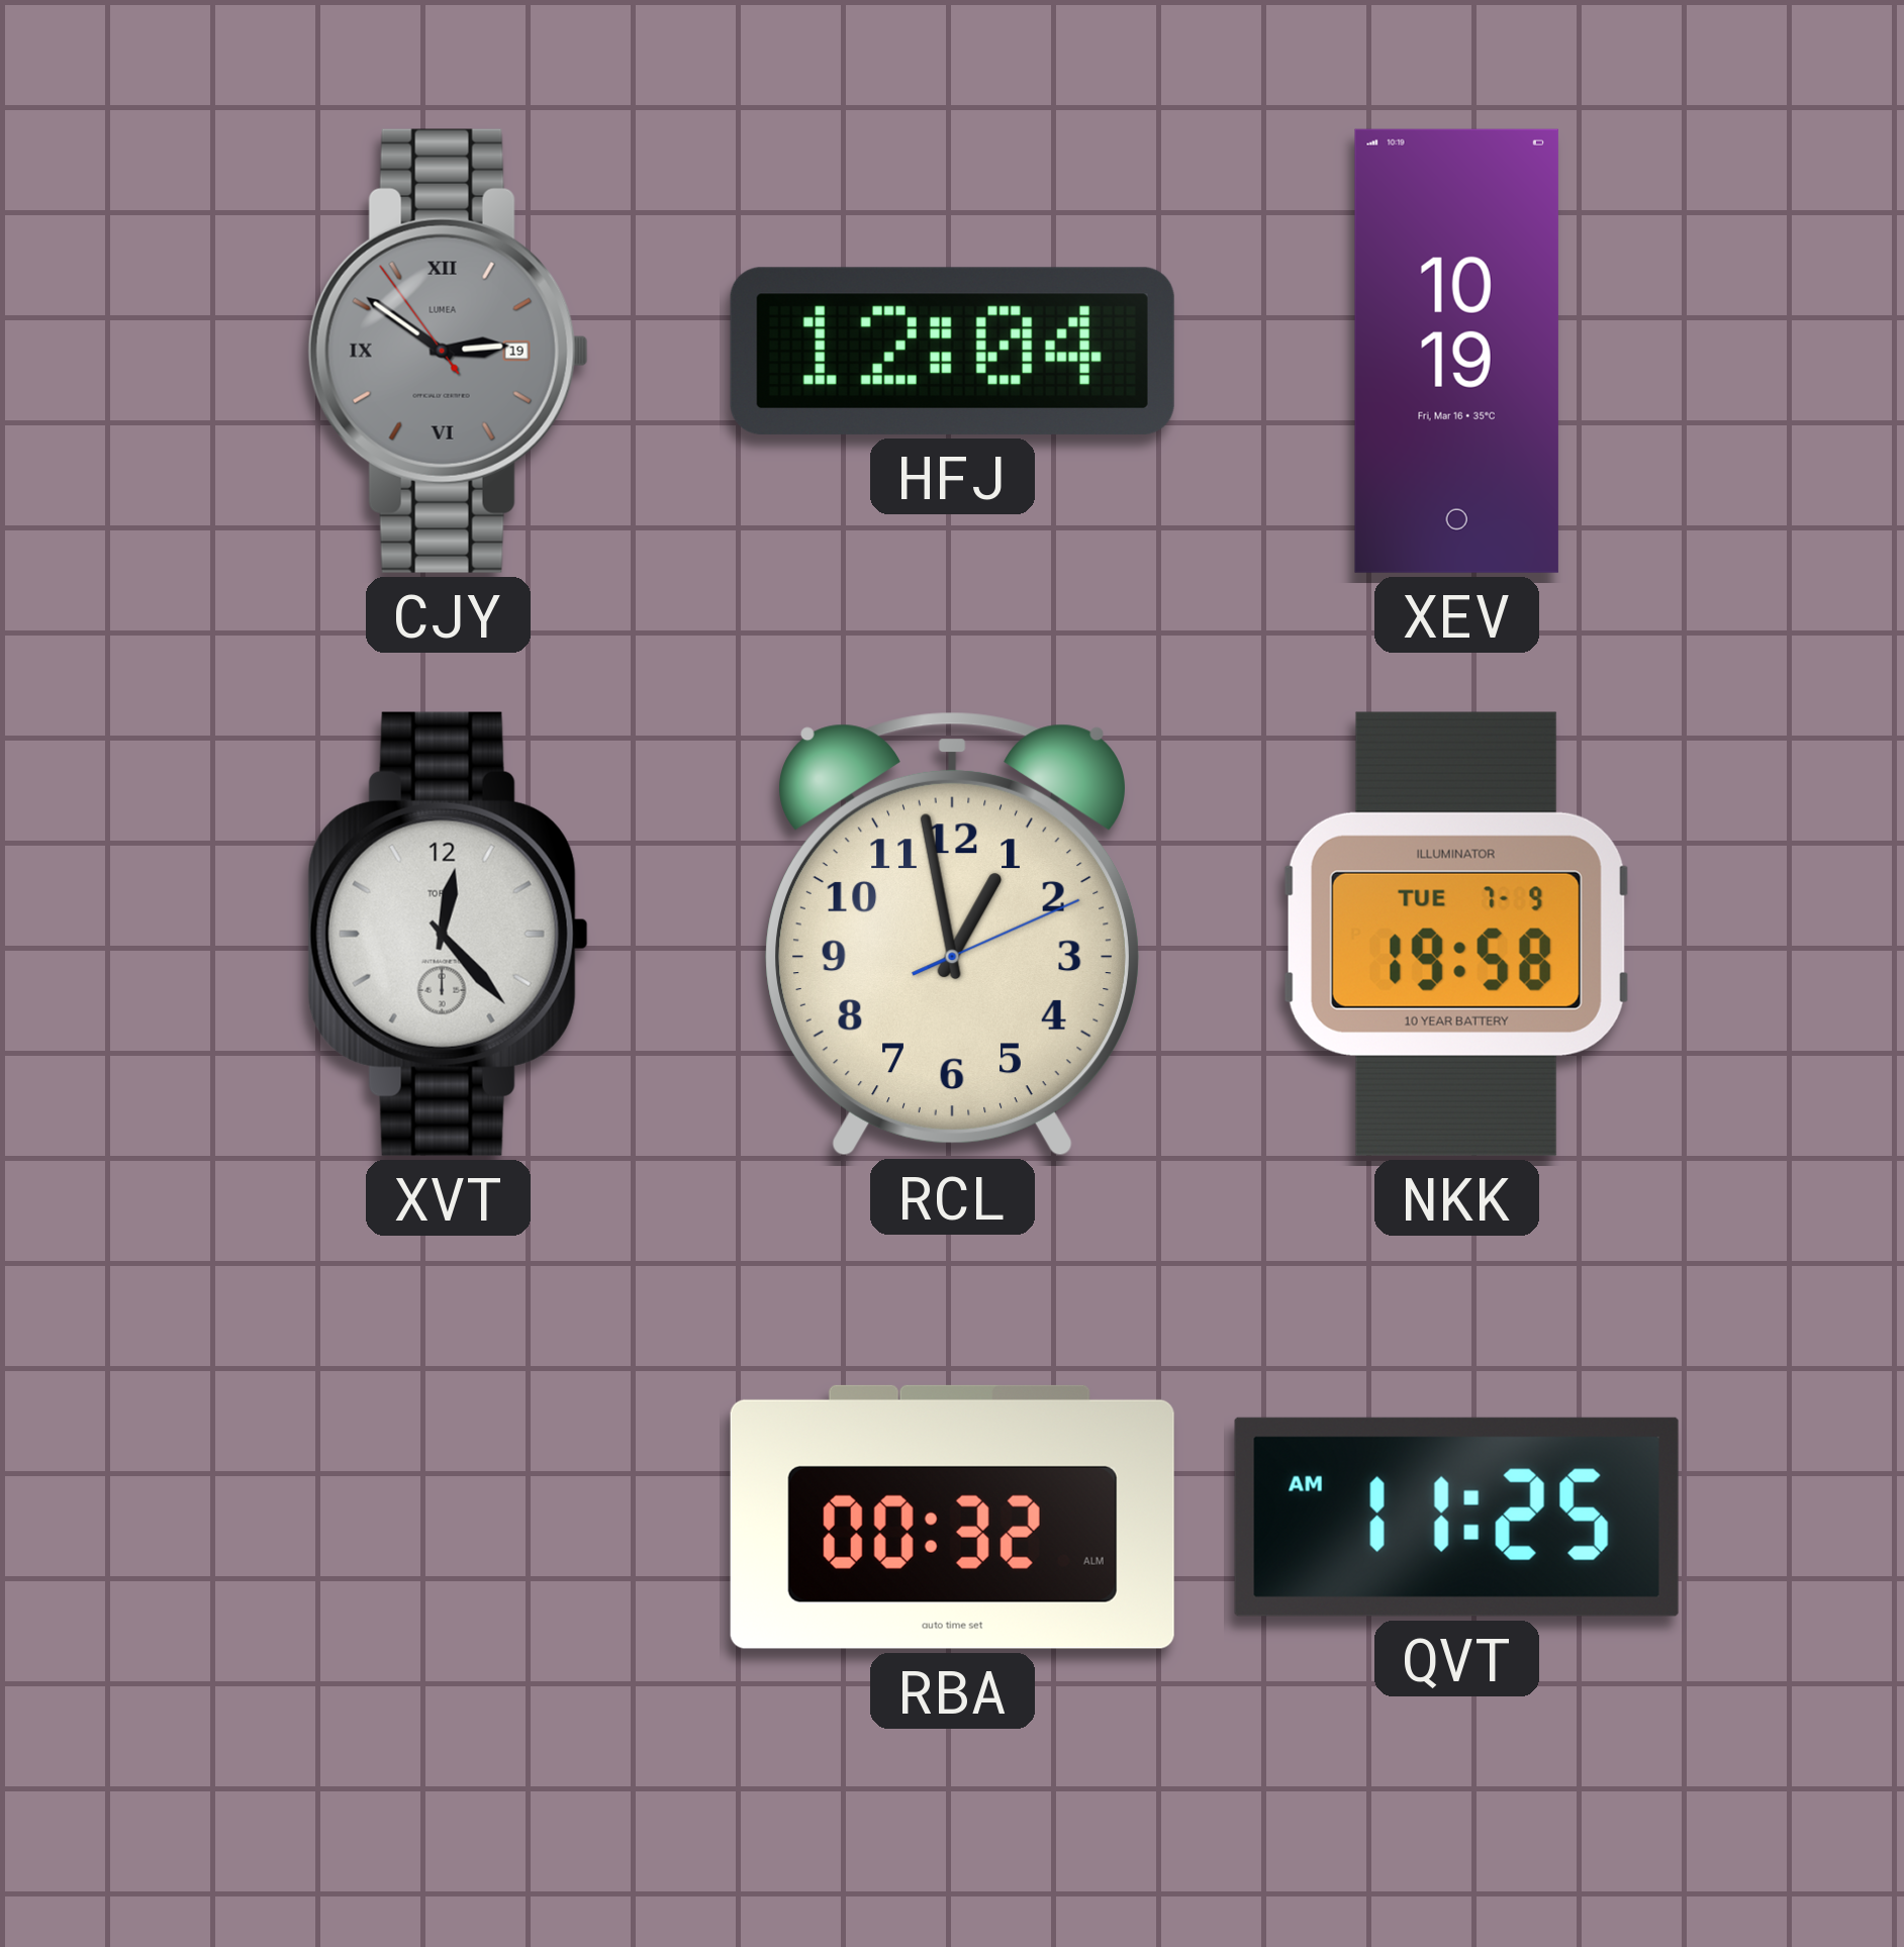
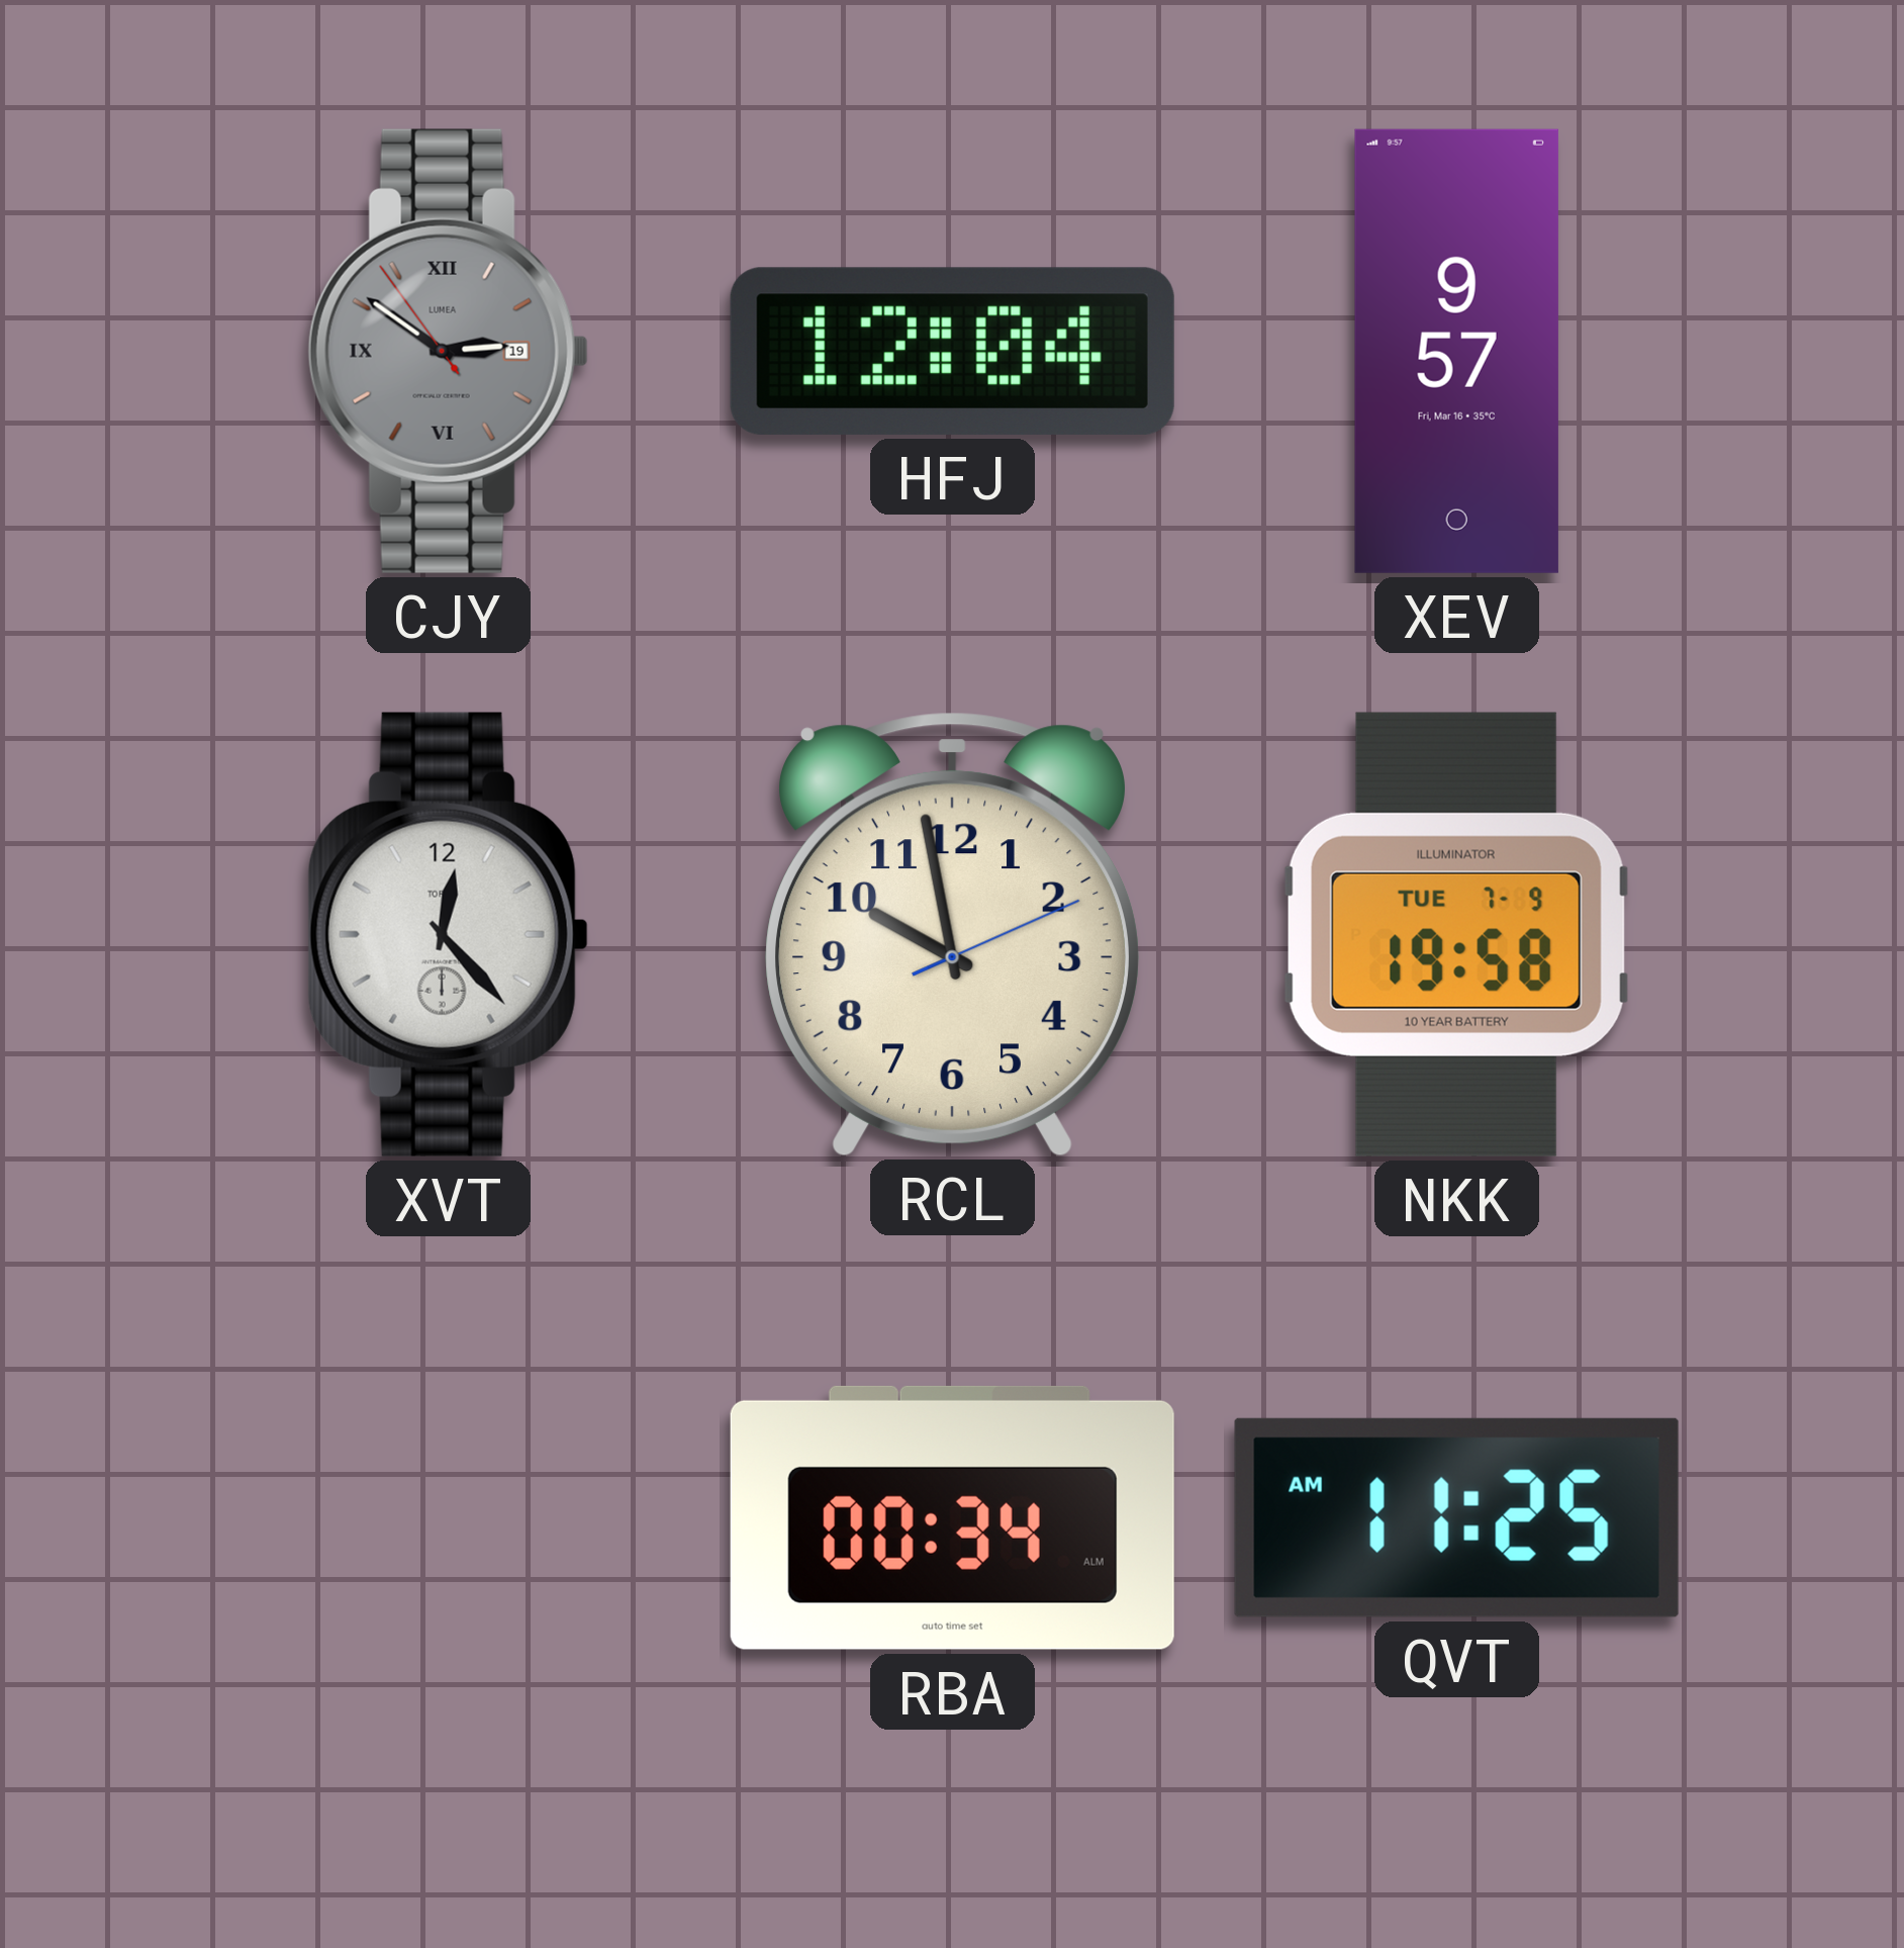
XEV: 10:19 -> 9:57 (1456, 351)
RCL: 12:58 -> 9:58 (952, 934)
RBA: 00:32 -> 00:34 (952, 1517)
